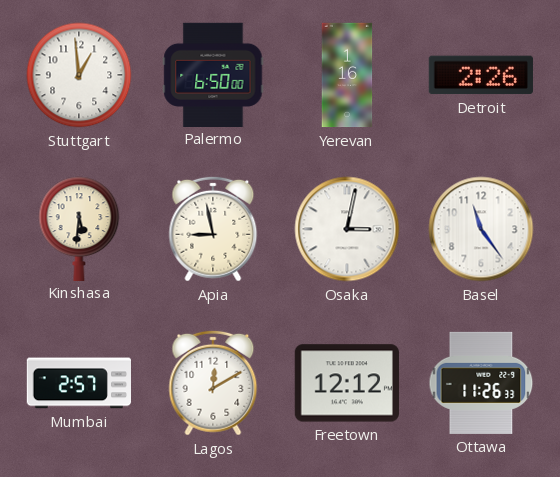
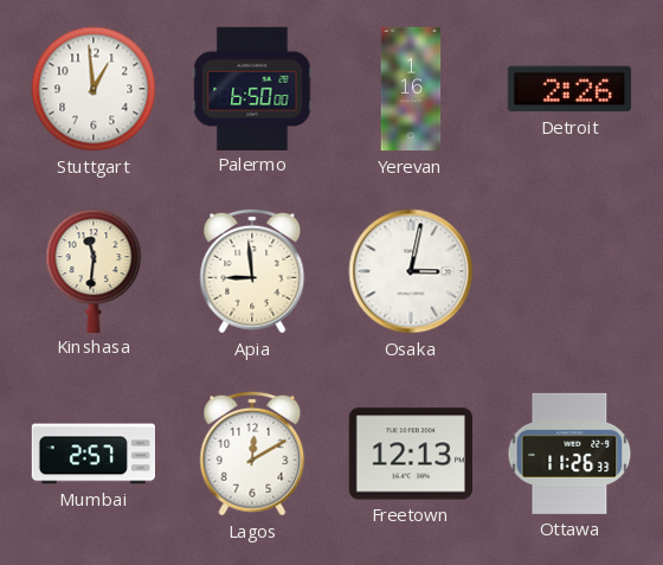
Kinshasa: 5:31 -> 11:31 (94, 270)
Apia: 8:58 -> 8:59 (252, 271)
Basel: 11:24 -> none (481, 229)
Freetown: 12:12 -> 12:13 (411, 454)
